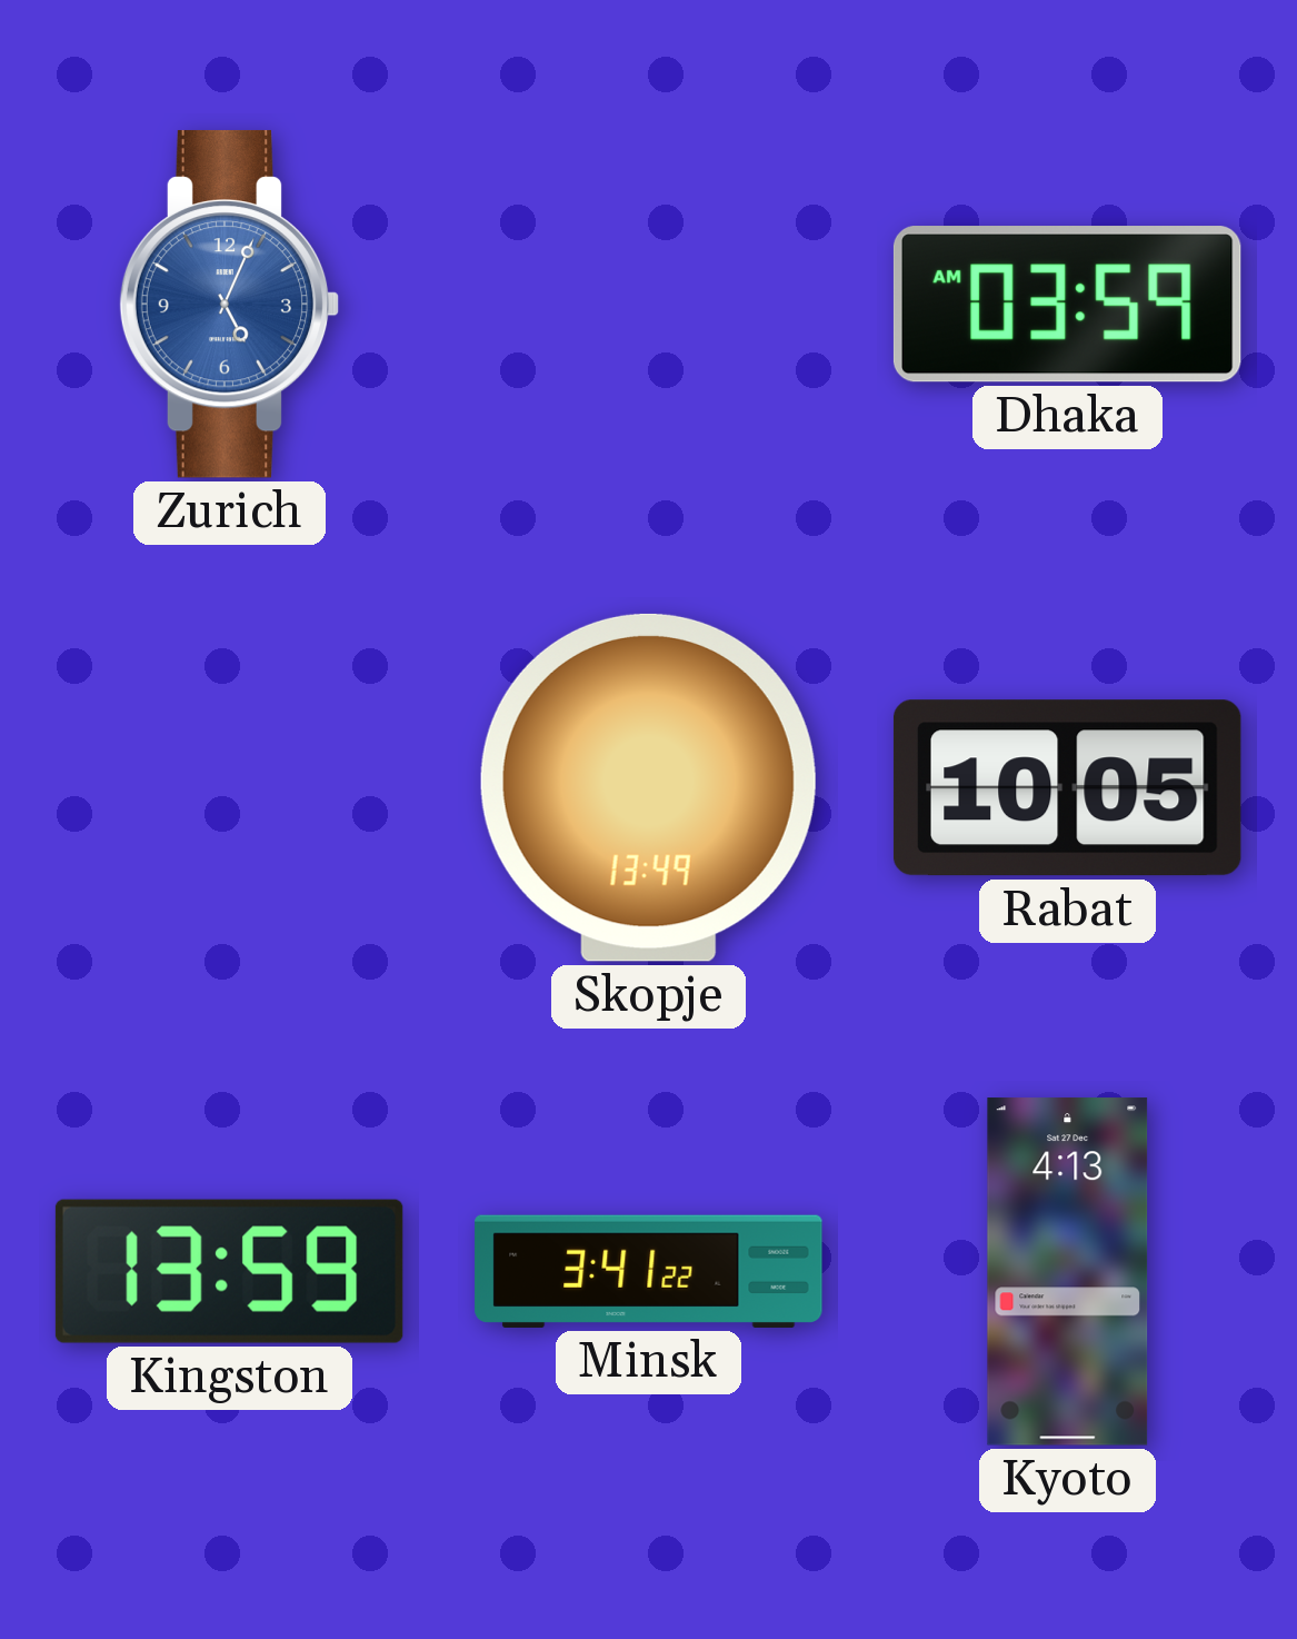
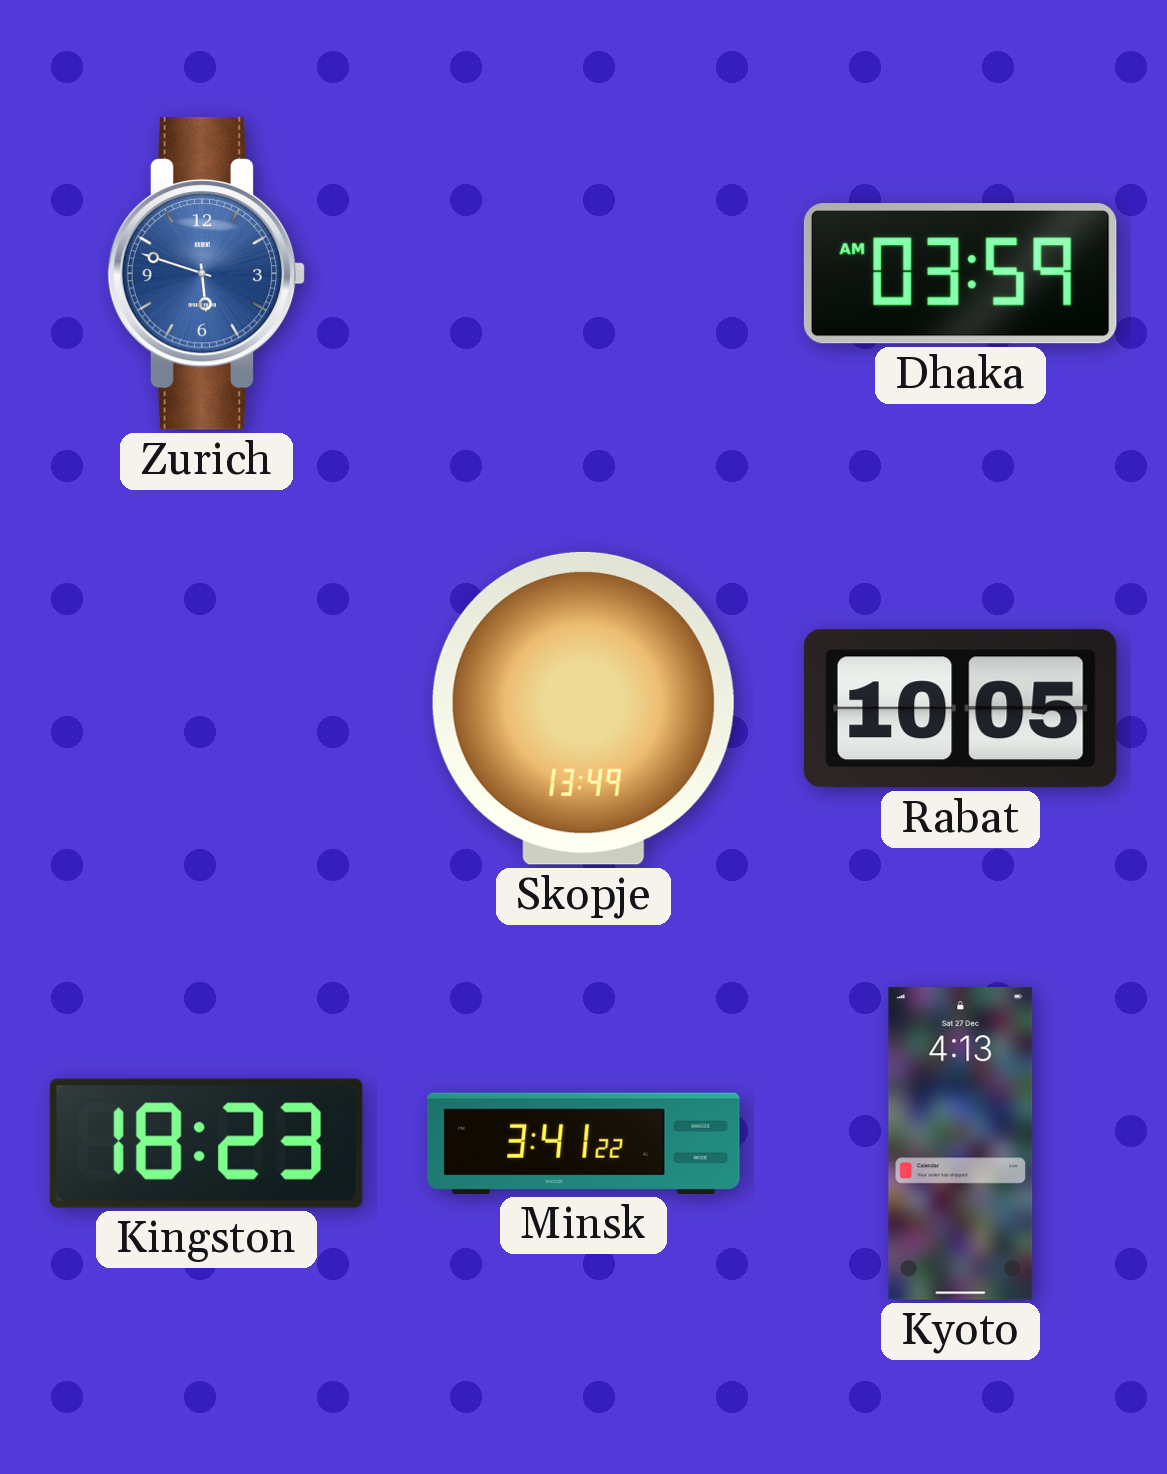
Zurich: 5:04 -> 5:48 (207, 273)
Kingston: 13:59 -> 18:23 (206, 1143)
